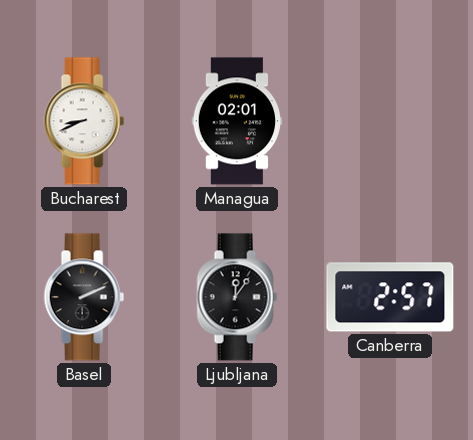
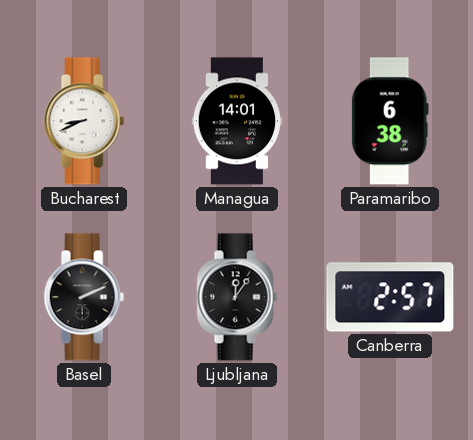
Managua: 02:01 -> 14:01 (237, 121)
Paramaribo: none -> 6:38 (390, 121)
